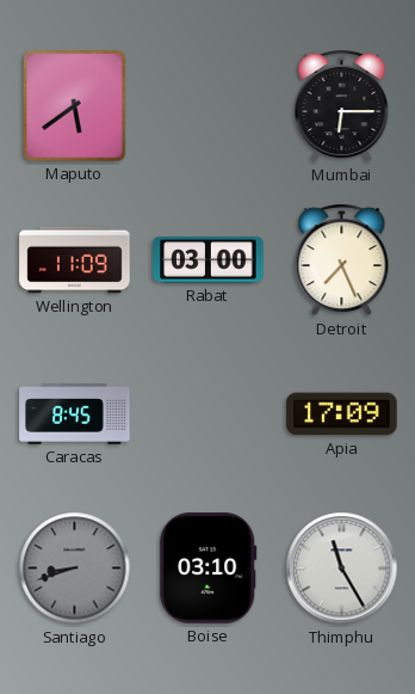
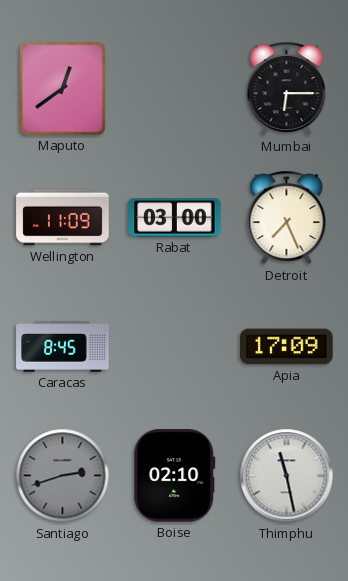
Maputo: 5:39 -> 12:39 (63, 89)
Santiago: 8:42 -> 2:42 (63, 476)
Boise: 03:10 -> 02:10 (175, 476)
Thimphu: 11:25 -> 11:28 (287, 476)
